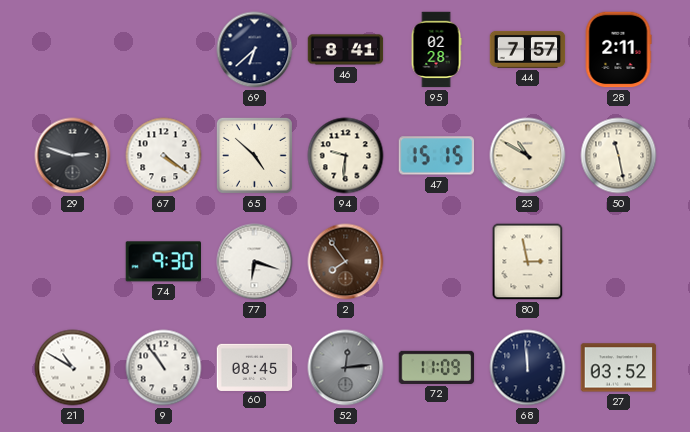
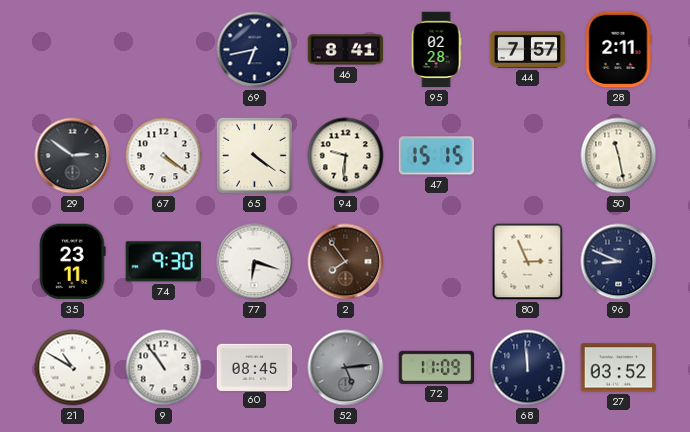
69: 6:38 -> 6:43 (255, 50)
29: 2:48 -> 2:51 (73, 156)
65: 4:52 -> 4:21 (254, 155)
23: 10:50 -> none (528, 156)
35: none -> 23:11 (73, 262)
80: 2:58 -> 2:56 (528, 262)
96: none -> 8:49 (619, 262)
52: 12:14 -> 5:14 (346, 368)
